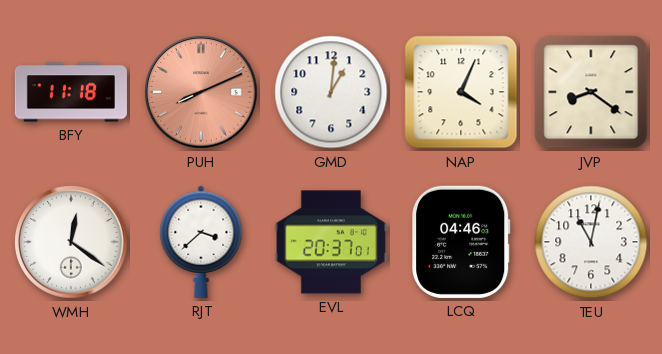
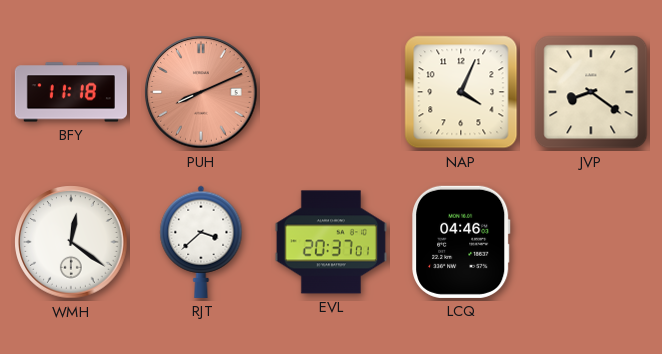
GMD: 1:01 -> none (331, 92)
TEU: 11:02 -> none (591, 242)
